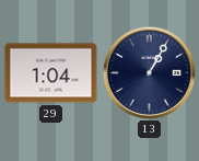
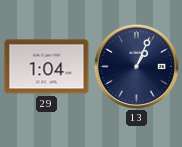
13: 1:05 -> 1:04 (136, 66)
